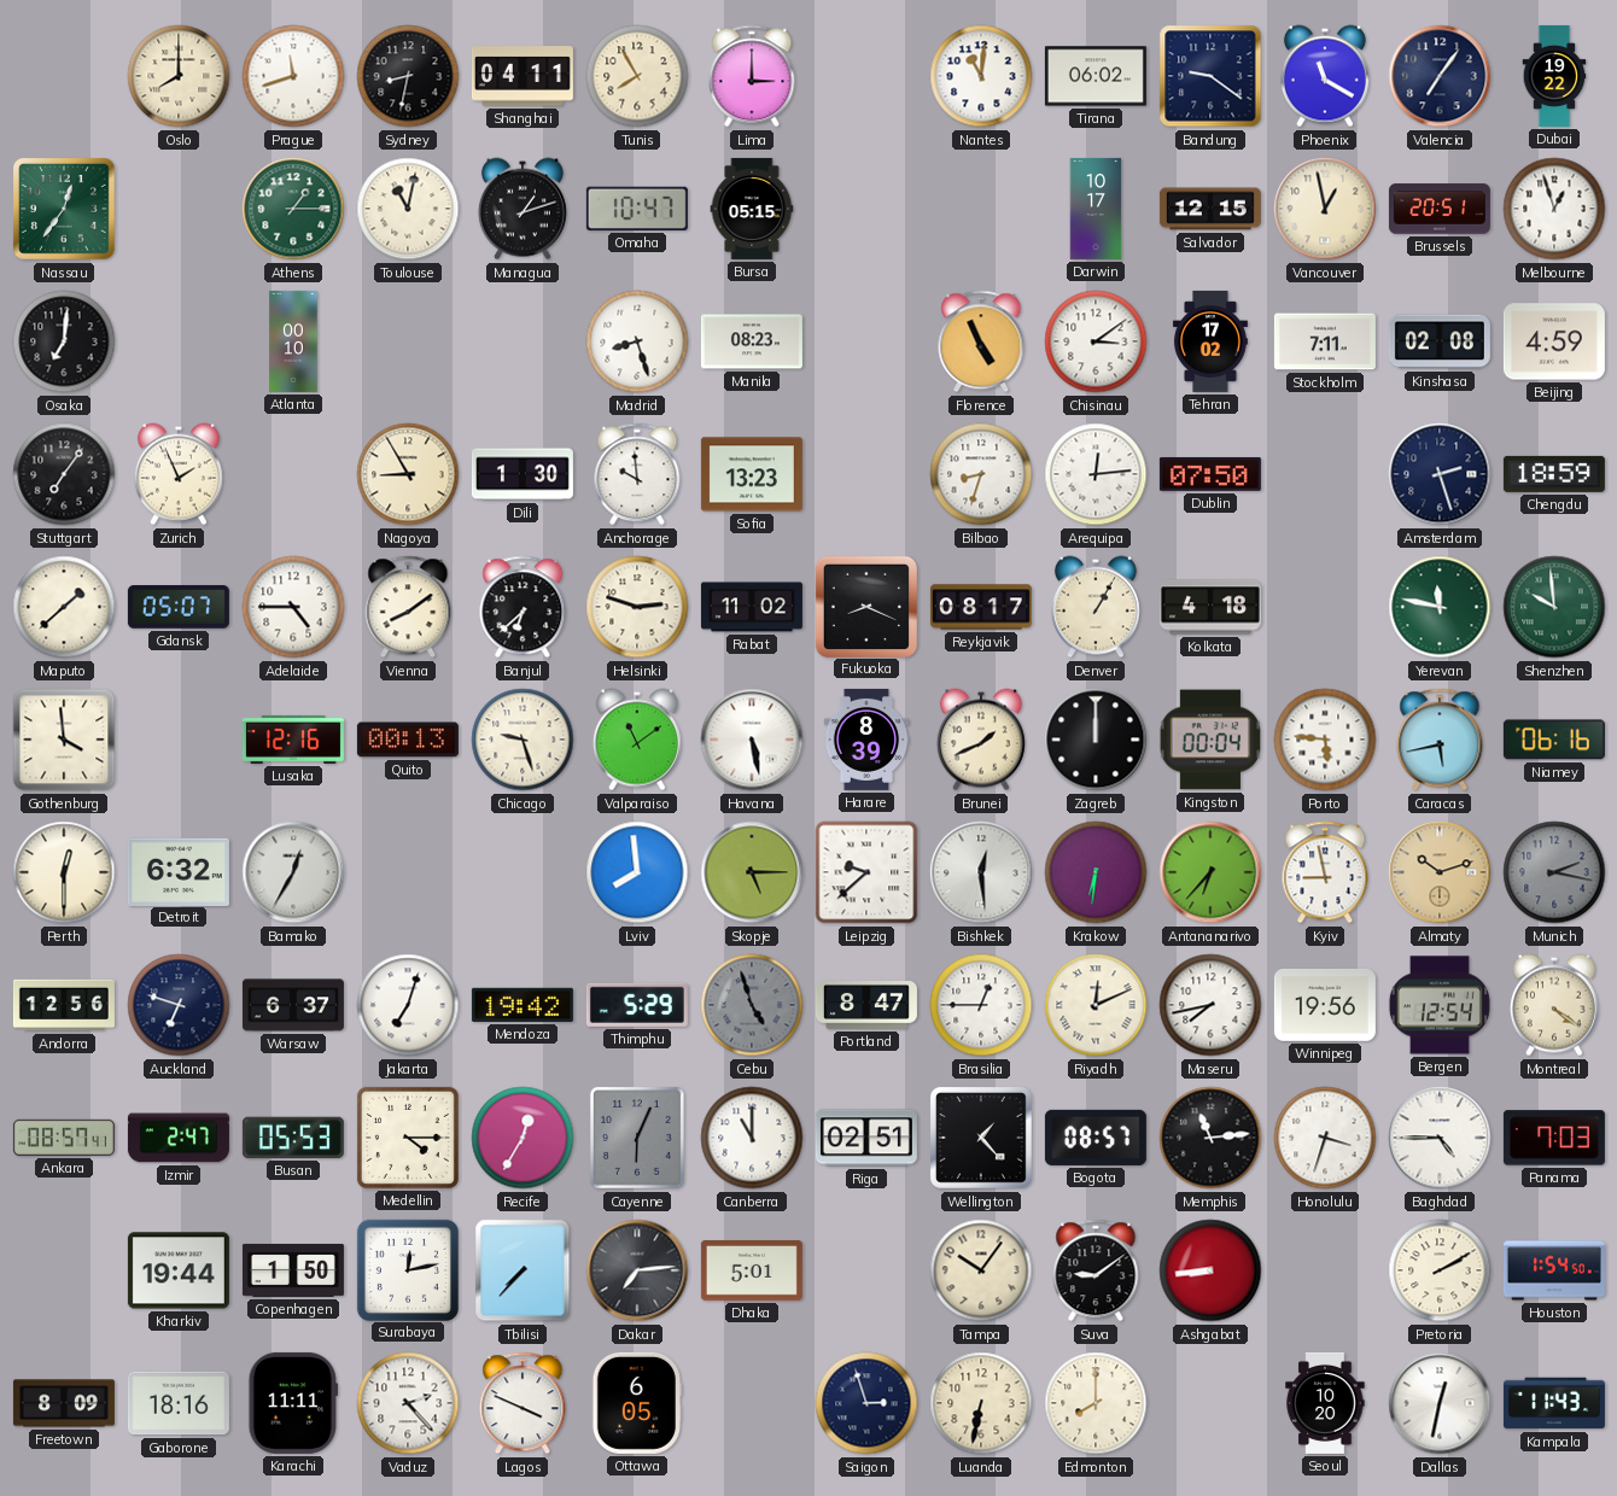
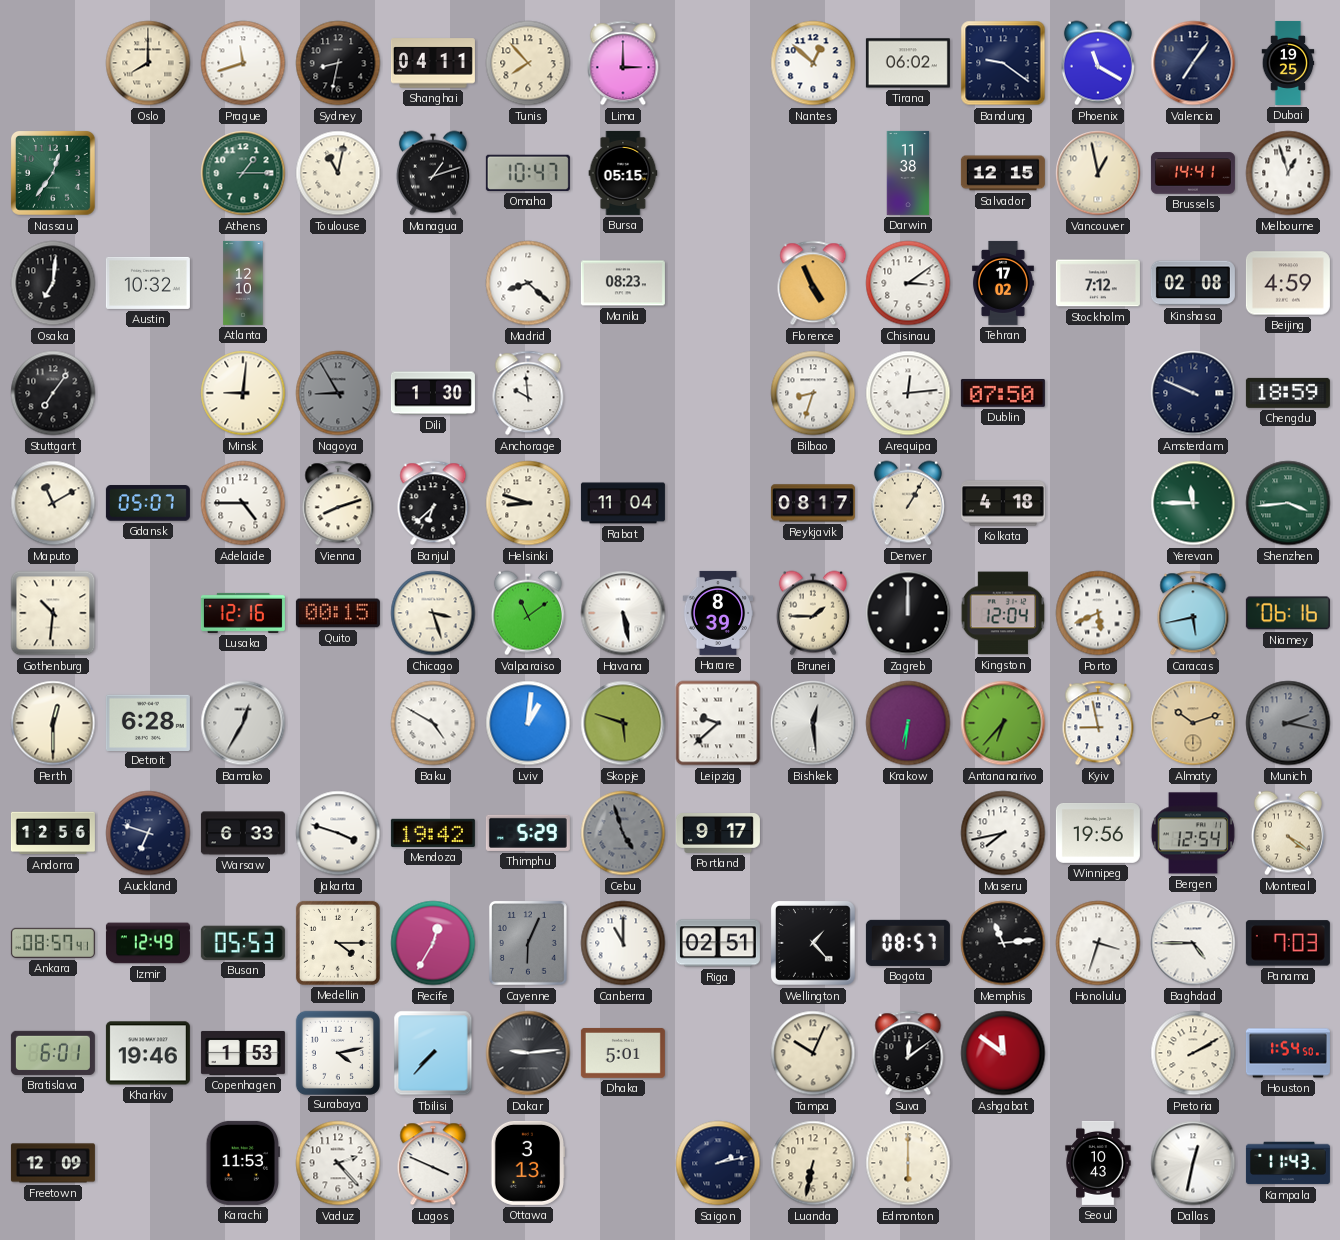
Tunis: 7:55 -> 7:53 (528, 63)
Nantes: 11:01 -> 12:52 (813, 63)
Dubai: 19:22 -> 19:25 (1288, 63)
Darwin: 10:17 -> 11:38 (908, 173)
Brussels: 20:51 -> 14:41 (1193, 173)
Austin: none -> 10:32 (148, 283)
Atlanta: 00:10 -> 12:10 (243, 283)
Madrid: 8:27 -> 8:22 (528, 283)
Stockholm: 7:11 -> 7:12 (1098, 283)
Zurich: 1:56 -> none (179, 474)
Minsk: none -> 9:01 (243, 393)
Nagoya dial: cream -> grey (338, 393)
Sofia: 13:23 -> none (752, 474)
Amsterdam: 2:27 -> 9:49 (1193, 393)
Maputo: 1:38 -> 11:10 (53, 503)
Vienna: 8:09 -> 8:12 (338, 503)
Helsinki: 2:48 -> 8:48 (528, 503)
Rabat: 11:02 -> 11:04 (623, 503)
Fukuoka: 8:19 -> none (865, 606)
Yerevan: 11:47 -> 11:45 (1193, 503)
Shenzhen: 9:59 -> 3:44 (1288, 503)
Gothenburg: 3:59 -> 10:31 (53, 613)
Quito: 00:13 -> 00:15 (338, 613)
Chicago: 9:27 -> 3:27 (433, 613)
Brunei: 1:41 -> 1:45 (813, 613)
Kingston: 00:04 -> 12:04 (1003, 613)
Porto: 5:46 -> 5:41 (1098, 613)
Detroit: 6:32 -> 6:28 (148, 722)
Baku: none -> 4:50 (433, 723)
Lviv: 7:59 -> 1:01 (528, 723)
Skopje: 5:15 -> 5:48 (623, 723)
Warsaw: 6:37 -> 6:33 (243, 833)
Jakarta: 7:03 -> 3:48 (338, 833)
Portland: 8:47 -> 9:17 (718, 834)
Brasilia: 12:45 -> none (981, 1005)
Riyadh: 12:11 -> none (1096, 1005)
Izmir: 2:47 -> 12:49 (148, 943)
Bratislava: none -> 6:01 (53, 1053)
Kharkiv: 19:44 -> 19:46 (148, 1053)
Copenhagen: 1:50 -> 1:53 (243, 1053)
Surabaya: 12:13 -> 4:13 (337, 1052)
Dakar: 7:14 -> 9:14 (528, 1053)
Tampa: 10:06 -> 10:04 (813, 1053)
Suva: 9:09 -> 12:09 (908, 1053)
Ashgabat: 8:44 -> 11:51 (1003, 1053)
Freetown: 8:09 -> 12:09 (53, 1163)
Gaborone: 18:16 -> none (179, 1403)
Karachi: 11:11 -> 11:53 (243, 1163)
Ottawa: 6:05 -> 3:13 (527, 1163)
Saigon: 2:57 -> 2:13 (718, 1163)
Edmonton: 8:00 -> 6:00 (908, 1163)
Seoul: 10:20 -> 10:43 (1098, 1163)
